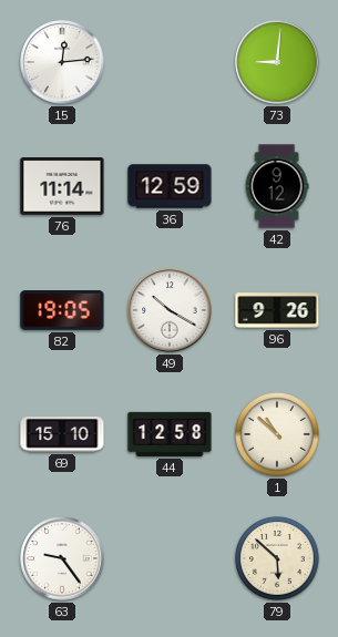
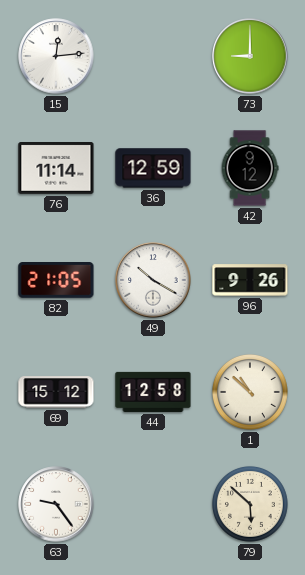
73: 9:01 -> 9:00 (250, 56)
82: 19:05 -> 21:05 (56, 280)
69: 15:10 -> 15:12 (56, 392)
